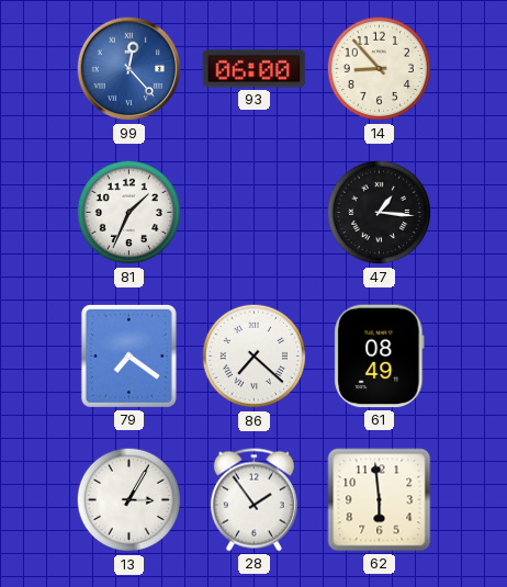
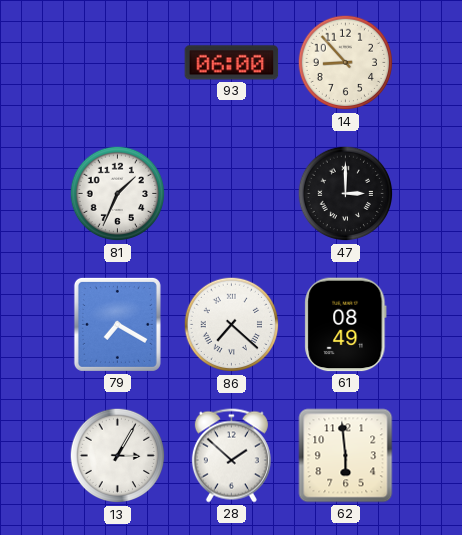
99: 12:23 -> none (129, 69)
47: 1:16 -> 3:00 (346, 194)
79: 7:21 -> 7:20 (117, 324)
28: 1:54 -> 1:52 (231, 456)
